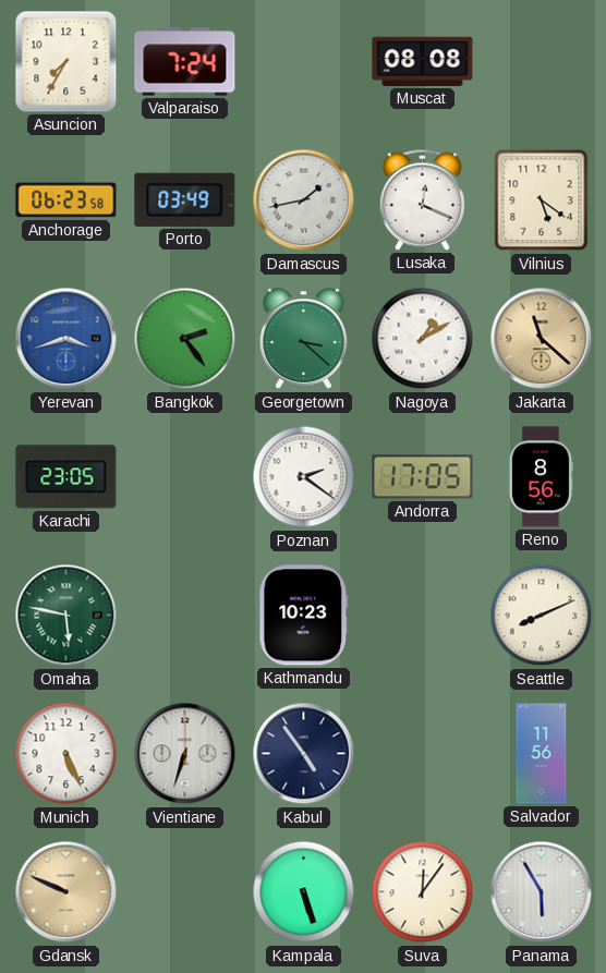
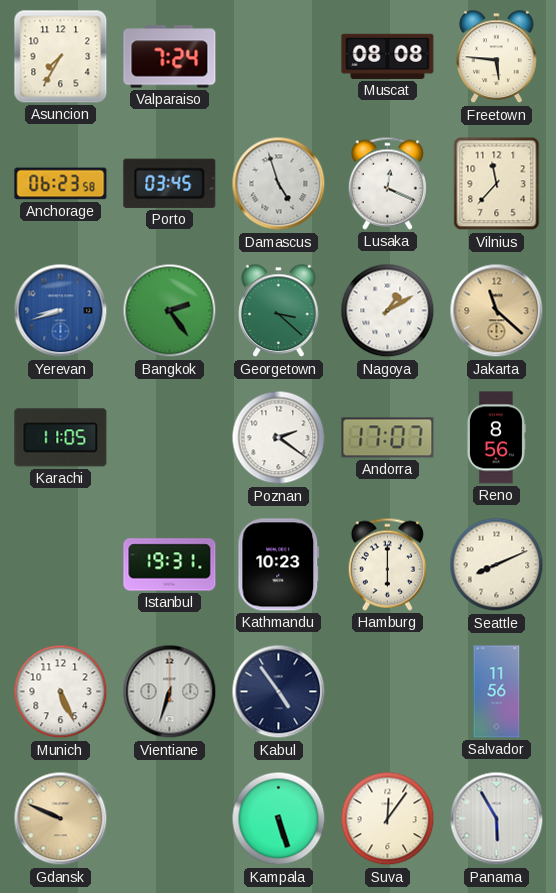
Freetown: none -> 5:46 (497, 57)
Porto: 03:49 -> 03:45 (170, 183)
Damascus: 1:43 -> 4:57 (279, 184)
Vilnius: 5:21 -> 11:37 (497, 184)
Yerevan: 3:42 -> 8:42 (61, 311)
Karachi: 23:05 -> 11:05 (61, 438)
Andorra: 17:05 -> 17:07 (388, 438)
Omaha: 5:47 -> none (66, 616)
Istanbul: none -> 19:31 (170, 565)
Hamburg: none -> 6:00 (387, 564)
